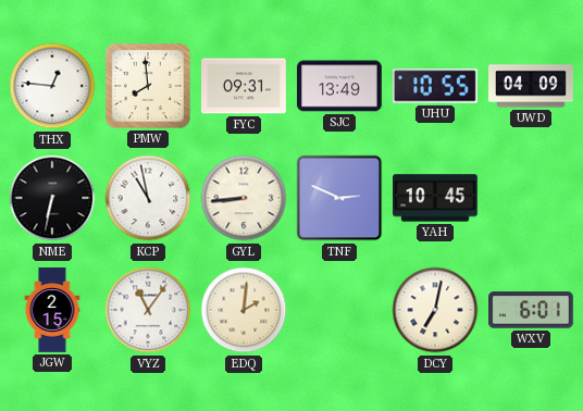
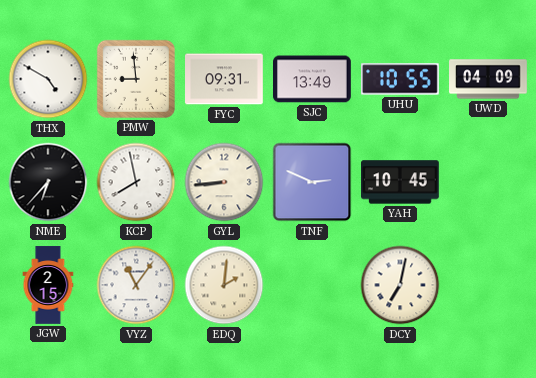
THX: 12:46 -> 4:50 (48, 79)
PMW: 7:59 -> 8:59 (136, 79)
NME: 6:32 -> 6:37 (48, 182)
KCP: 10:58 -> 7:58 (136, 182)
WXV: 6:01 -> none (532, 310)
